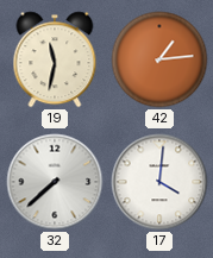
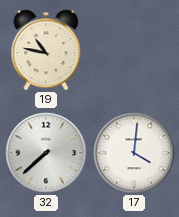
19: 11:32 -> 10:47 (46, 50)
42: 1:14 -> none (159, 59)
